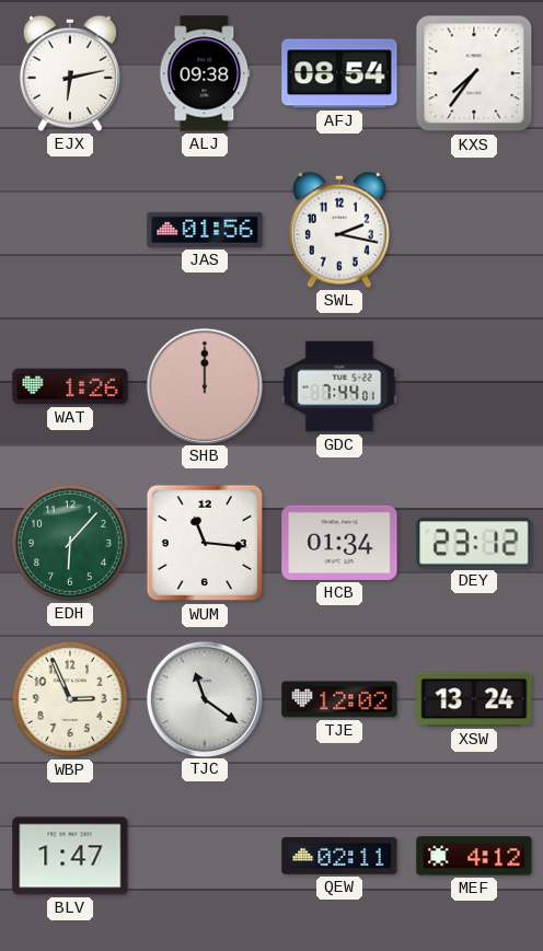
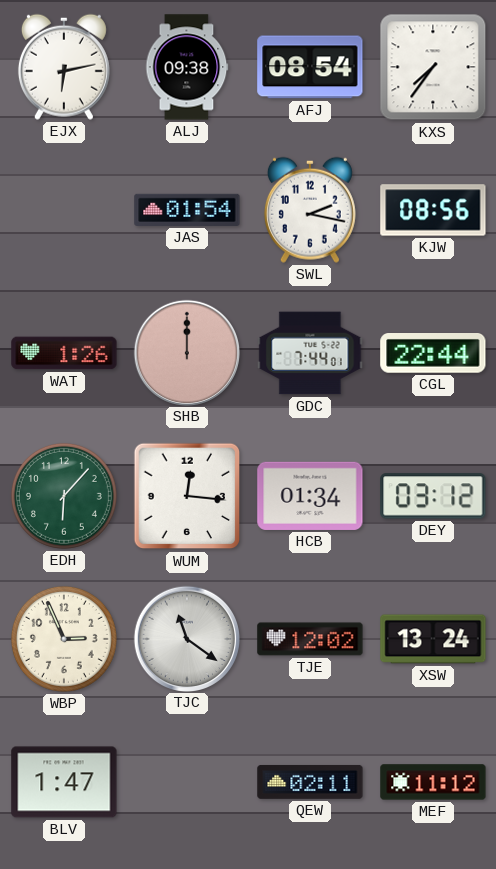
JAS: 01:56 -> 01:54 (187, 210)
KJW: none -> 08:56 (433, 210)
CGL: none -> 22:44 (433, 354)
WUM: 11:16 -> 12:16 (187, 496)
DEY: 23:12 -> 03:12 (433, 496)
MEF: 4:12 -> 11:12 (433, 782)
